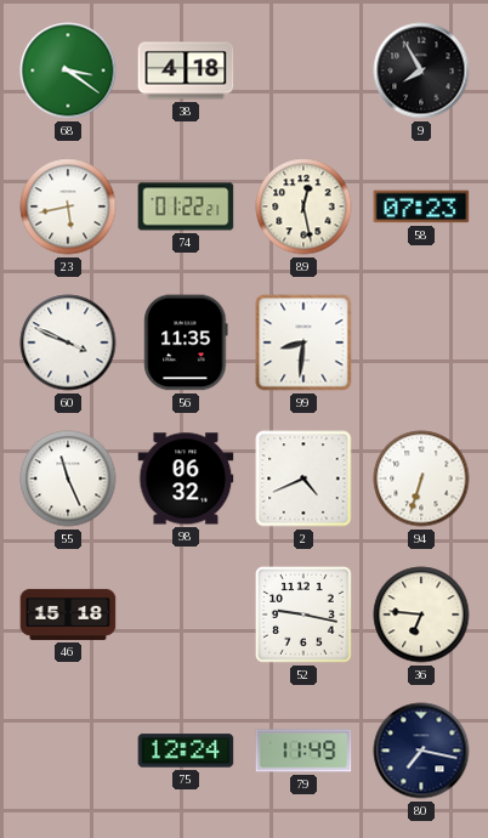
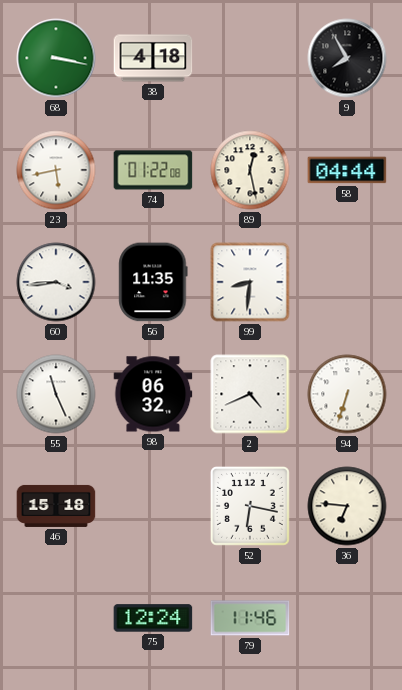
68: 3:21 -> 3:17 (56, 58)
74: 01:22:21 -> 01:22:08 (153, 170)
58: 07:23 -> 04:44 (347, 170)
60: 3:49 -> 3:44 (56, 282)
52: 9:17 -> 6:17 (250, 506)
79: 11:49 -> 11:46 (250, 618)
80: 7:17 -> none (421, 751)
